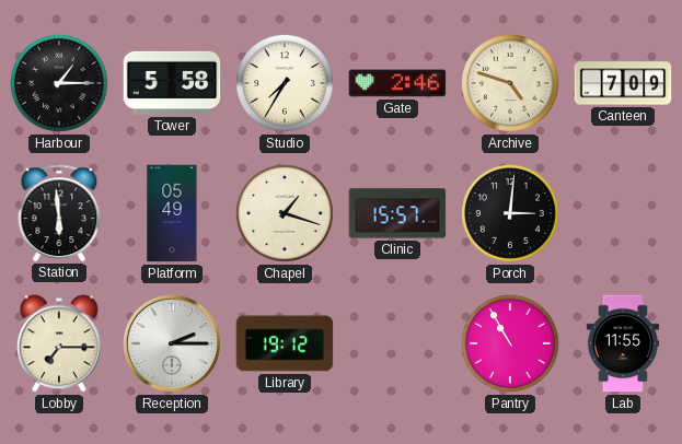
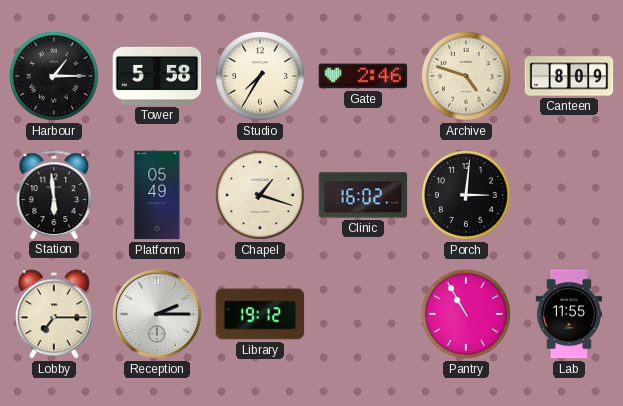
Canteen: 7:09 -> 8:09 (569, 76)
Clinic: 15:57 -> 16:02 (363, 195)
